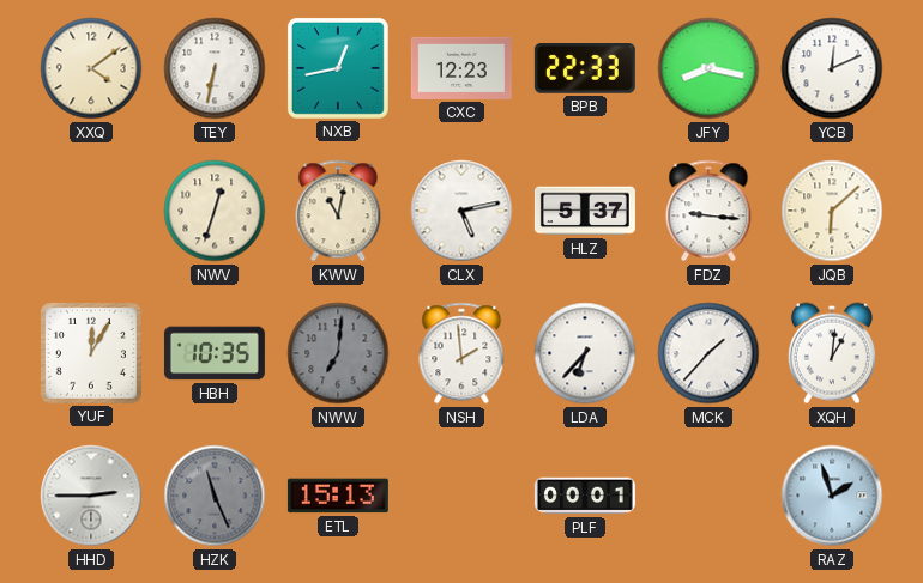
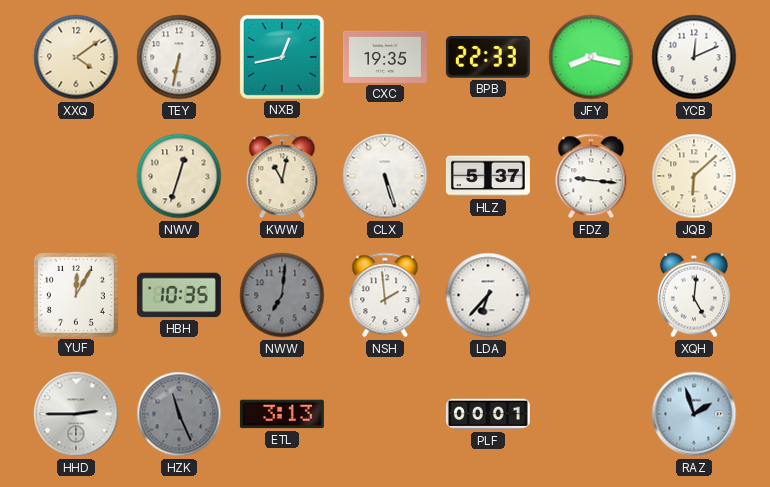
CXC: 12:23 -> 19:35 (385, 57)
CLX: 5:13 -> 5:27 (385, 176)
MCK: 1:37 -> none (708, 353)
XQH: 1:01 -> 5:01 (694, 295)
ETL: 15:13 -> 3:13 (282, 414)
